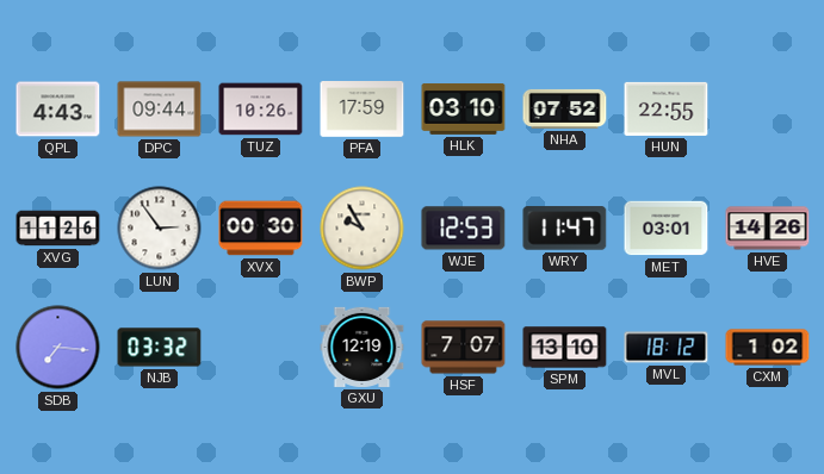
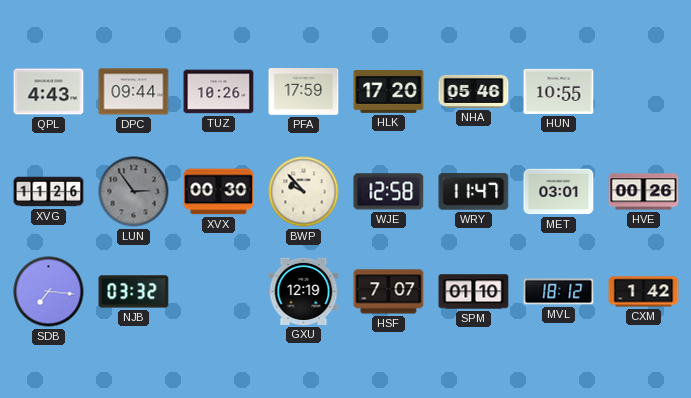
HLK: 03:10 -> 17:20 (389, 92)
NHA: 07:52 -> 05:46 (474, 91)
HUN: 22:55 -> 10:55 (559, 91)
LUN dial: white -> grey (134, 192)
BWP: 9:55 -> 9:53 (304, 192)
WJE: 12:53 -> 12:58 (389, 192)
HVE: 14:26 -> 00:26 (644, 192)
SPM: 13:10 -> 01:10 (474, 292)
CXM: 1:02 -> 1:42 (644, 292)
